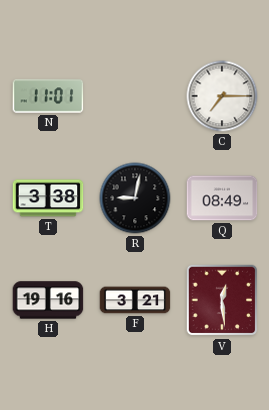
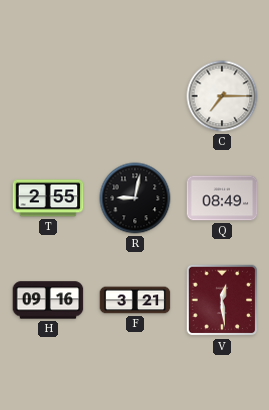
N: 11:01 -> none (48, 96)
T: 3:38 -> 2:55 (48, 198)
H: 19:16 -> 09:16 (48, 300)
